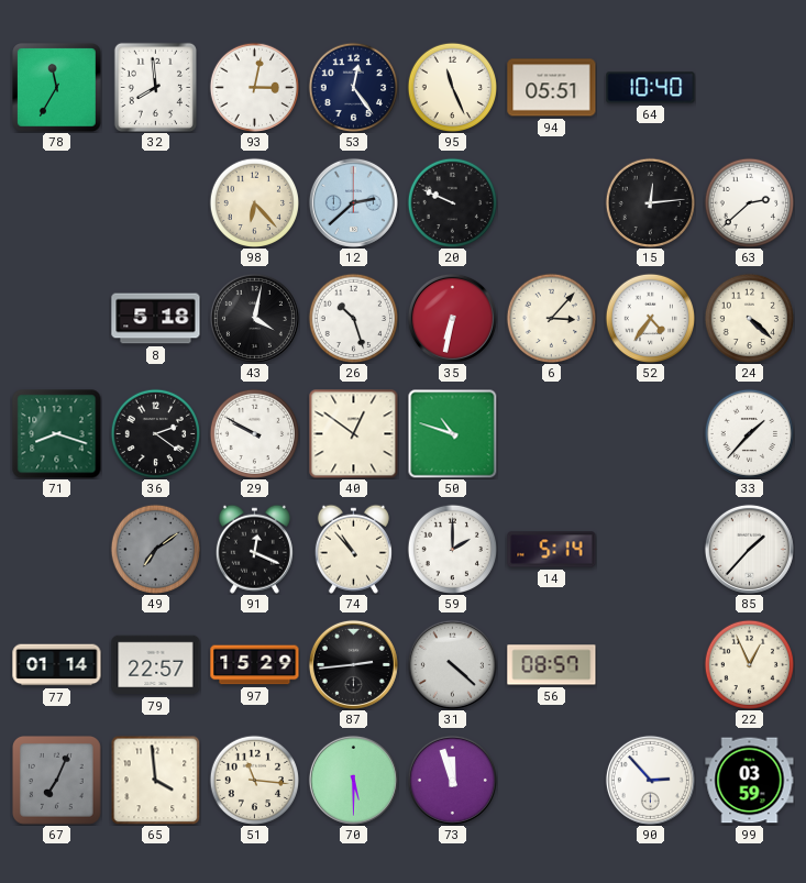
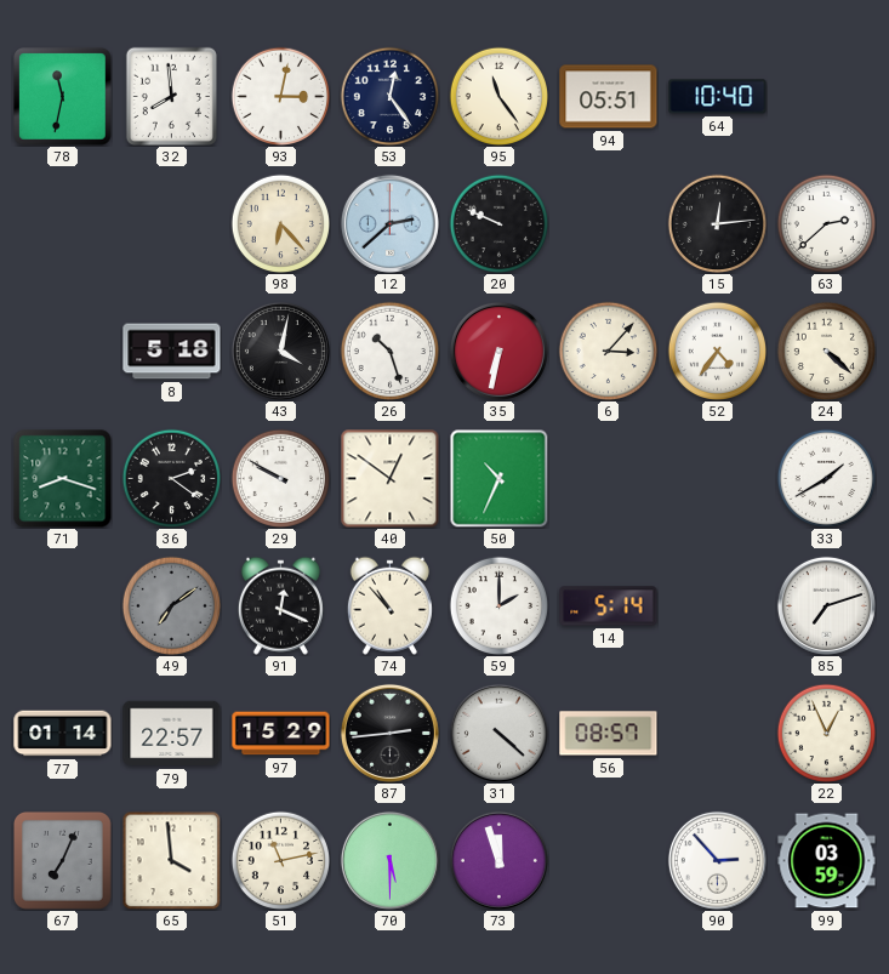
78: 11:35 -> 11:32 (63, 97)
95: 11:26 -> 11:24 (498, 96)
50: 10:48 -> 10:34 (498, 478)
33: 1:37 -> 1:40 (826, 478)
85: 1:37 -> 7:12 (826, 605)
51: 11:16 -> 11:13 (280, 860)
